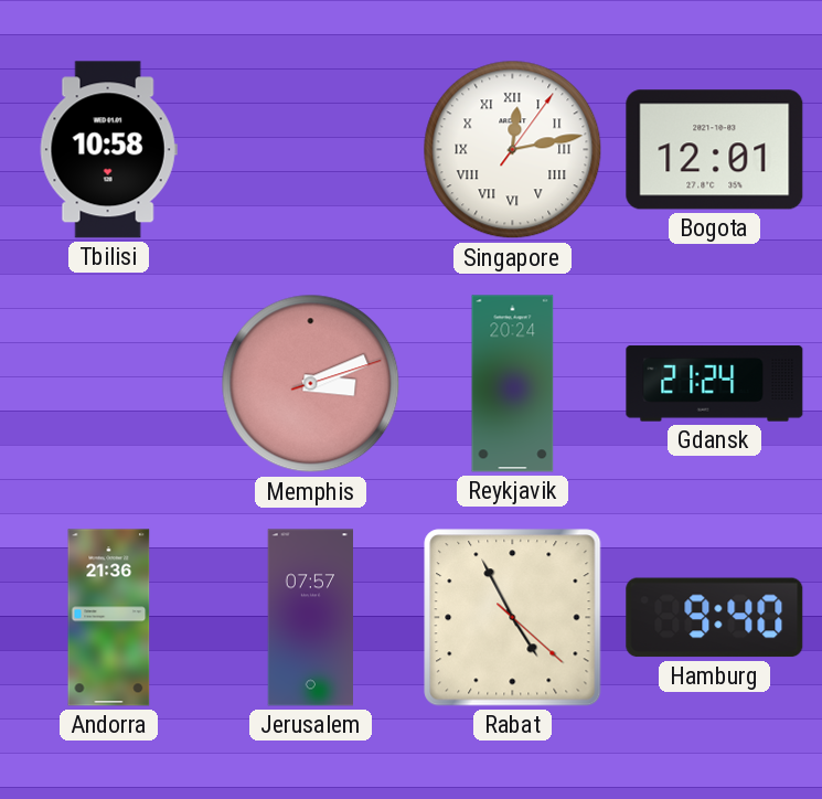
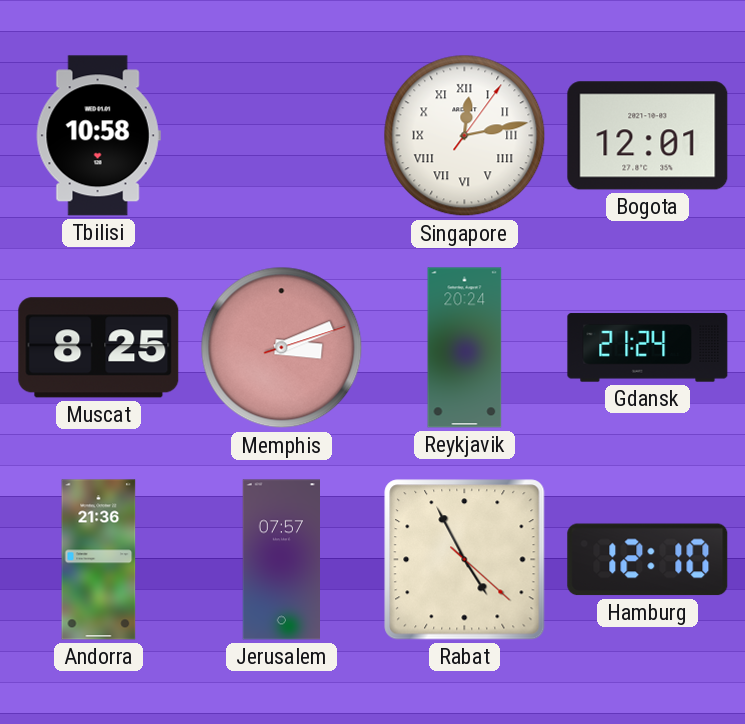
Muscat: none -> 8:25 (99, 348)
Hamburg: 9:40 -> 12:10 (648, 560)
